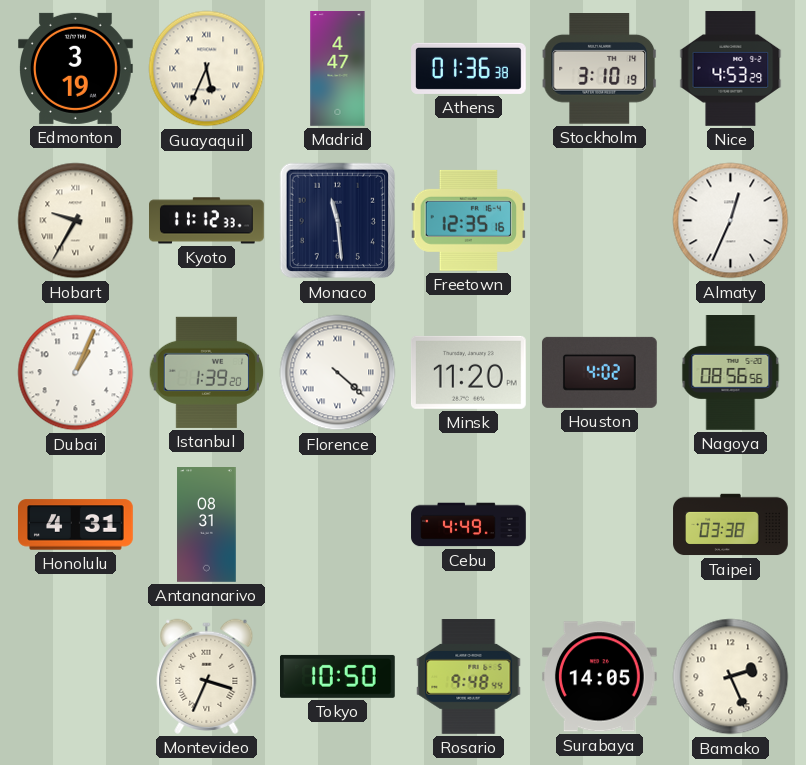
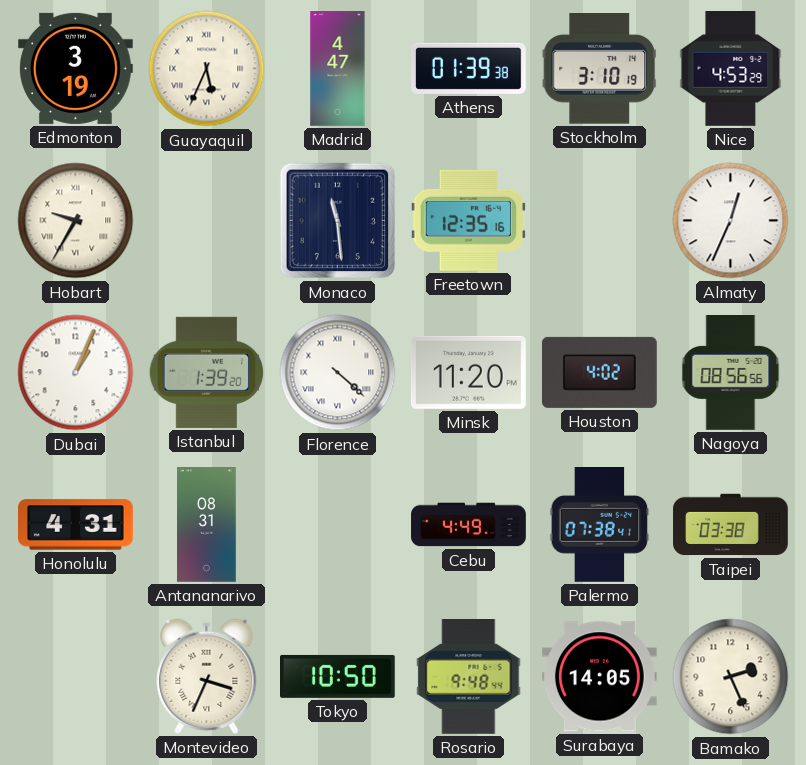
Athens: 01:36 -> 01:39 (469, 68)
Kyoto: 11:12 -> none (207, 221)
Palermo: none -> 07:38 (600, 525)
